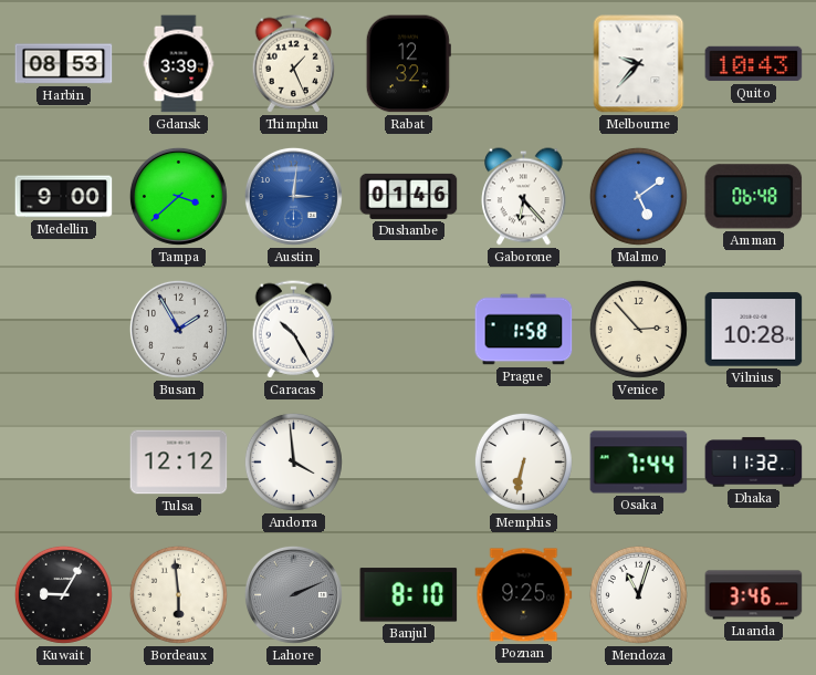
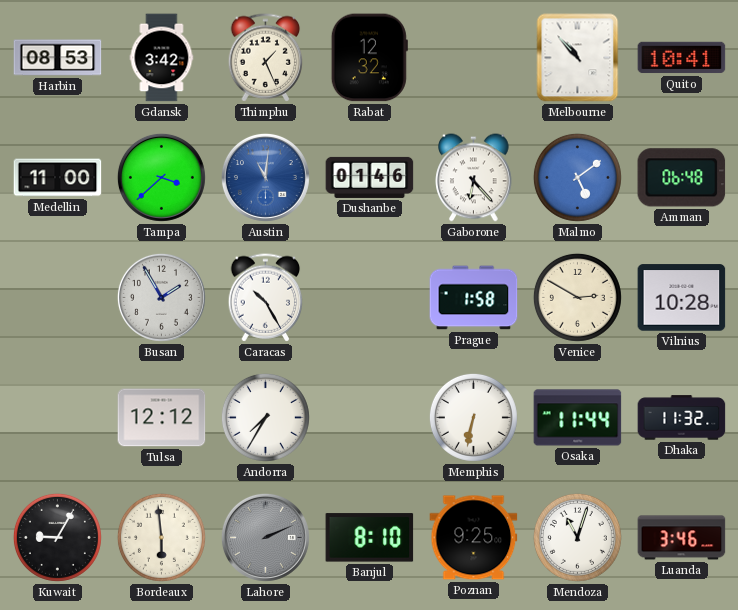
Gdansk: 3:39 -> 3:42 (162, 58)
Melbourne: 9:37 -> 10:53 (578, 58)
Quito: 10:43 -> 10:41 (682, 58)
Medellin: 9:00 -> 11:00 (58, 178)
Austin: 3:01 -> 11:01 (265, 177)
Venice: 2:53 -> 2:50 (577, 297)
Andorra: 3:59 -> 7:35 (265, 417)
Osaka: 7:44 -> 11:44 (578, 418)
